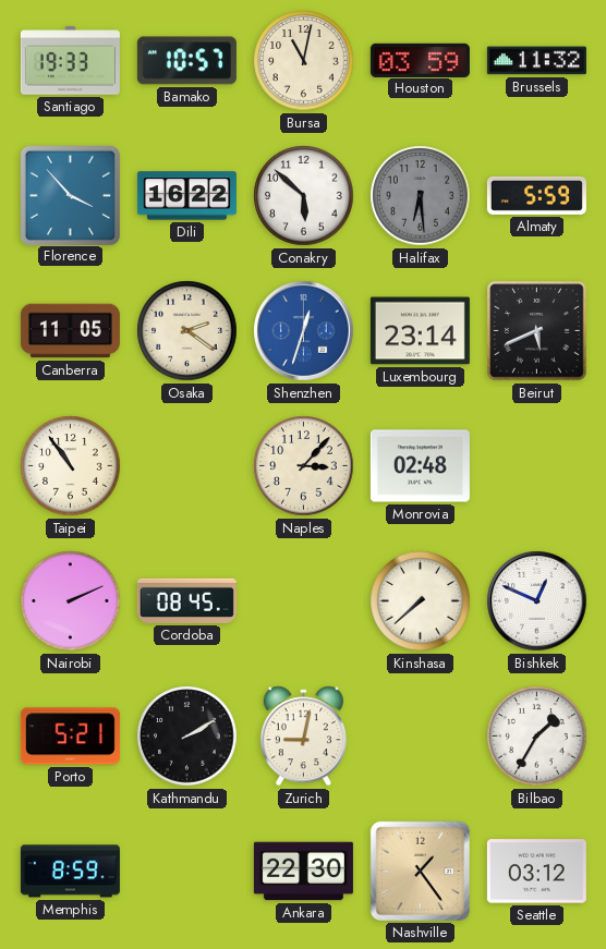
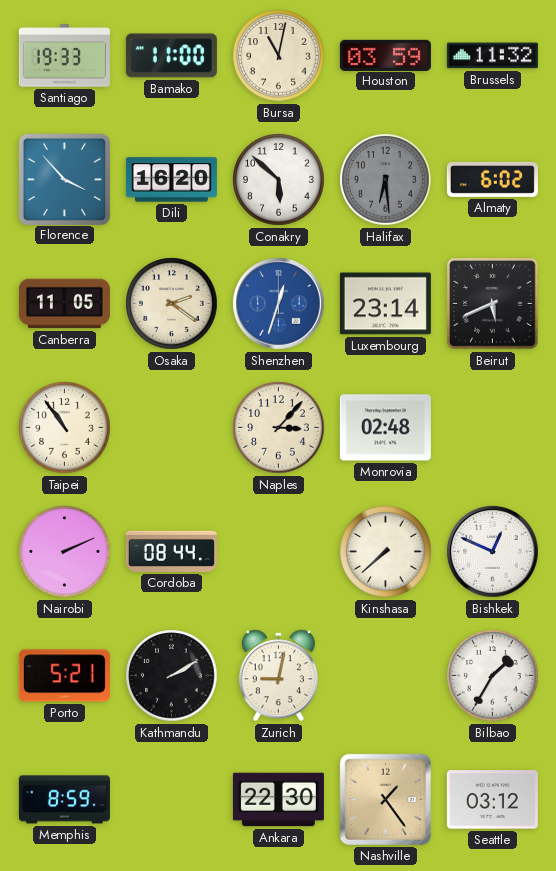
Bamako: 10:57 -> 11:00 (171, 56)
Dili: 16:22 -> 16:20 (171, 180)
Almaty: 5:59 -> 6:02 (492, 179)
Cordoba: 08:45 -> 08:44 (171, 551)
